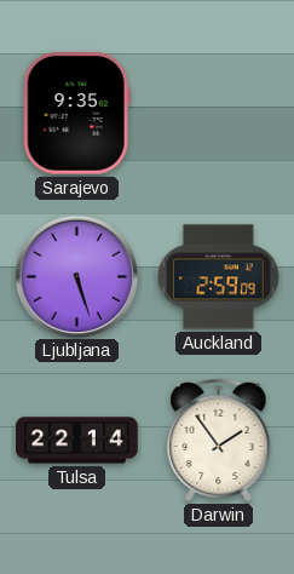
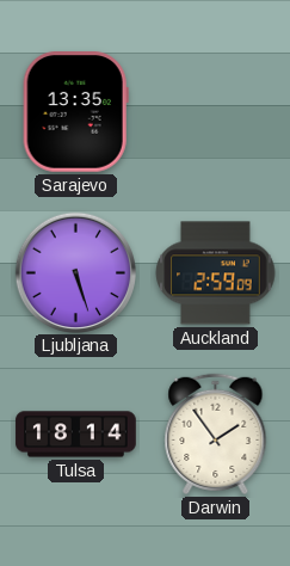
Sarajevo: 9:35 -> 13:35 (75, 112)
Tulsa: 22:14 -> 18:14 (76, 435)
